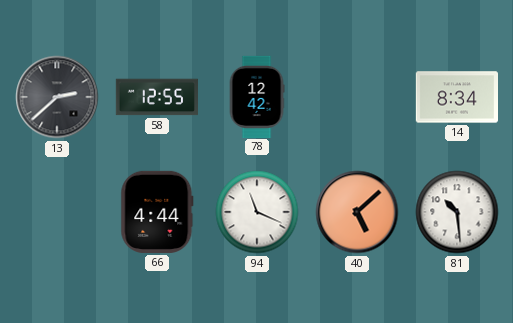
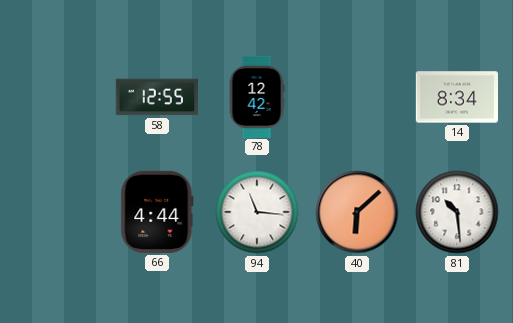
13: 2:38 -> none (57, 97)
94: 11:19 -> 11:16 (257, 212)
40: 5:08 -> 6:08 (357, 212)
